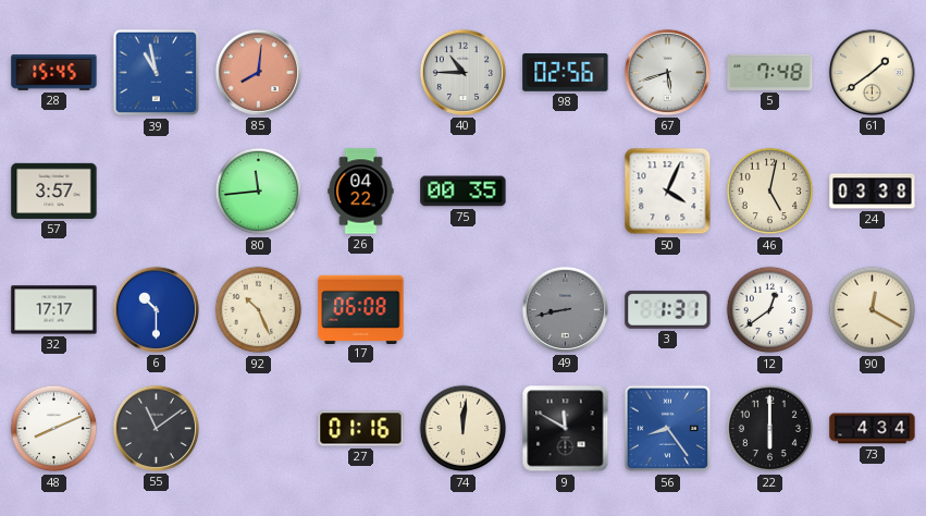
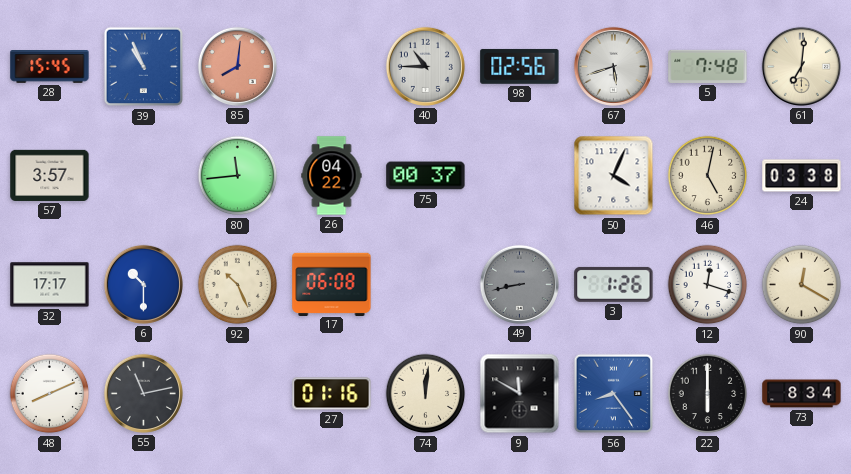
39: 10:58 -> 10:56 (144, 67)
61: 1:39 -> 7:01 (801, 66)
75: 00:35 -> 00:37 (426, 176)
3: 1:31 -> 1:26 (614, 284)
12: 12:39 -> 12:18 (708, 285)
55: 11:09 -> 11:13 (143, 393)
73: 4:34 -> 8:34 (802, 394)
